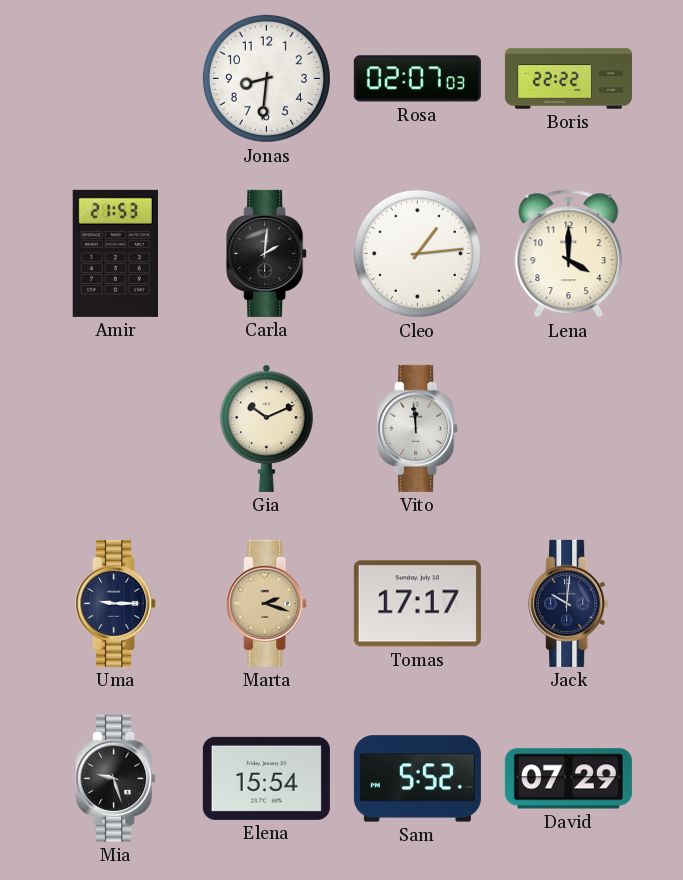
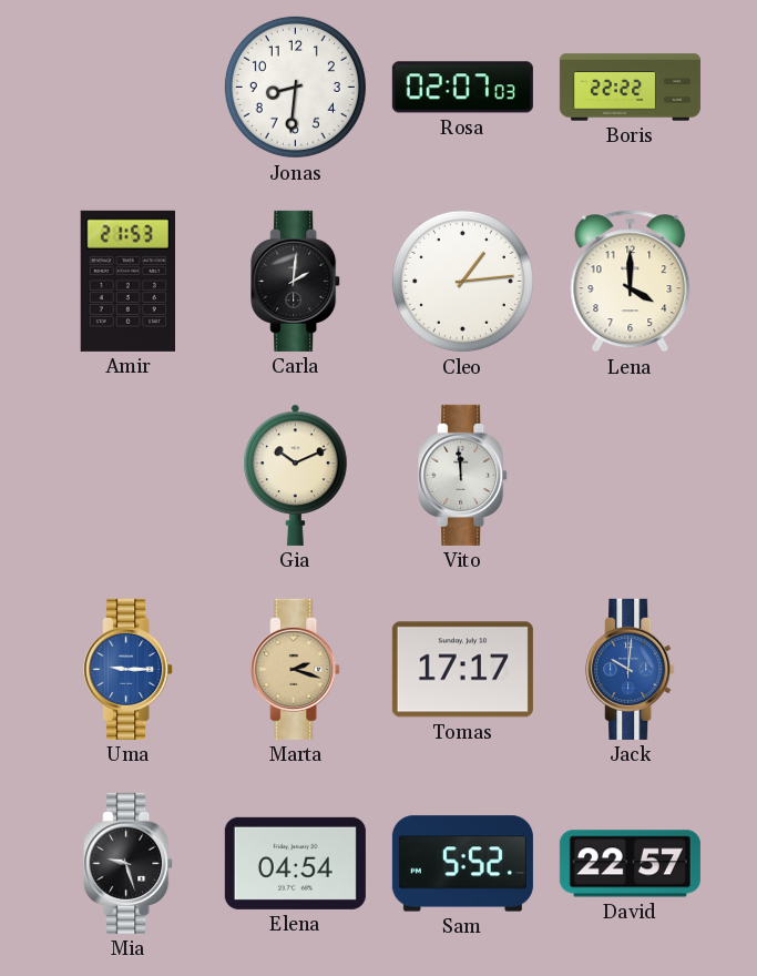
Uma dial: navy -> blue (129, 669)
Jack dial: navy -> blue (631, 669)
Elena: 15:54 -> 04:54 (295, 863)
David: 07:29 -> 22:57 (630, 864)
